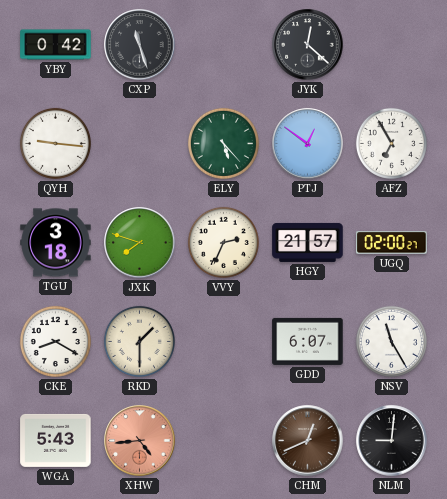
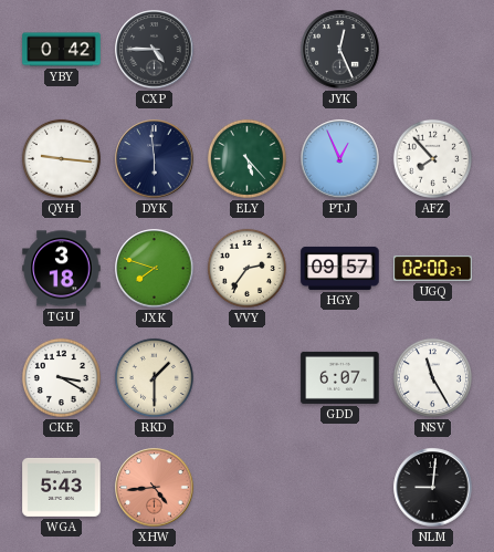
CXP: 11:27 -> 4:45 (155, 50)
JYK: 12:22 -> 12:26 (340, 50)
DYK: none -> 5:59 (155, 159)
PTJ: 12:51 -> 12:56 (340, 159)
AFZ: 6:55 -> 7:53 (432, 158)
VVY: 2:34 -> 2:36 (246, 268)
HGY: 21:57 -> 09:57 (340, 268)
CKE: 8:20 -> 3:20 (61, 377)
CHM: 12:41 -> none (308, 441)
